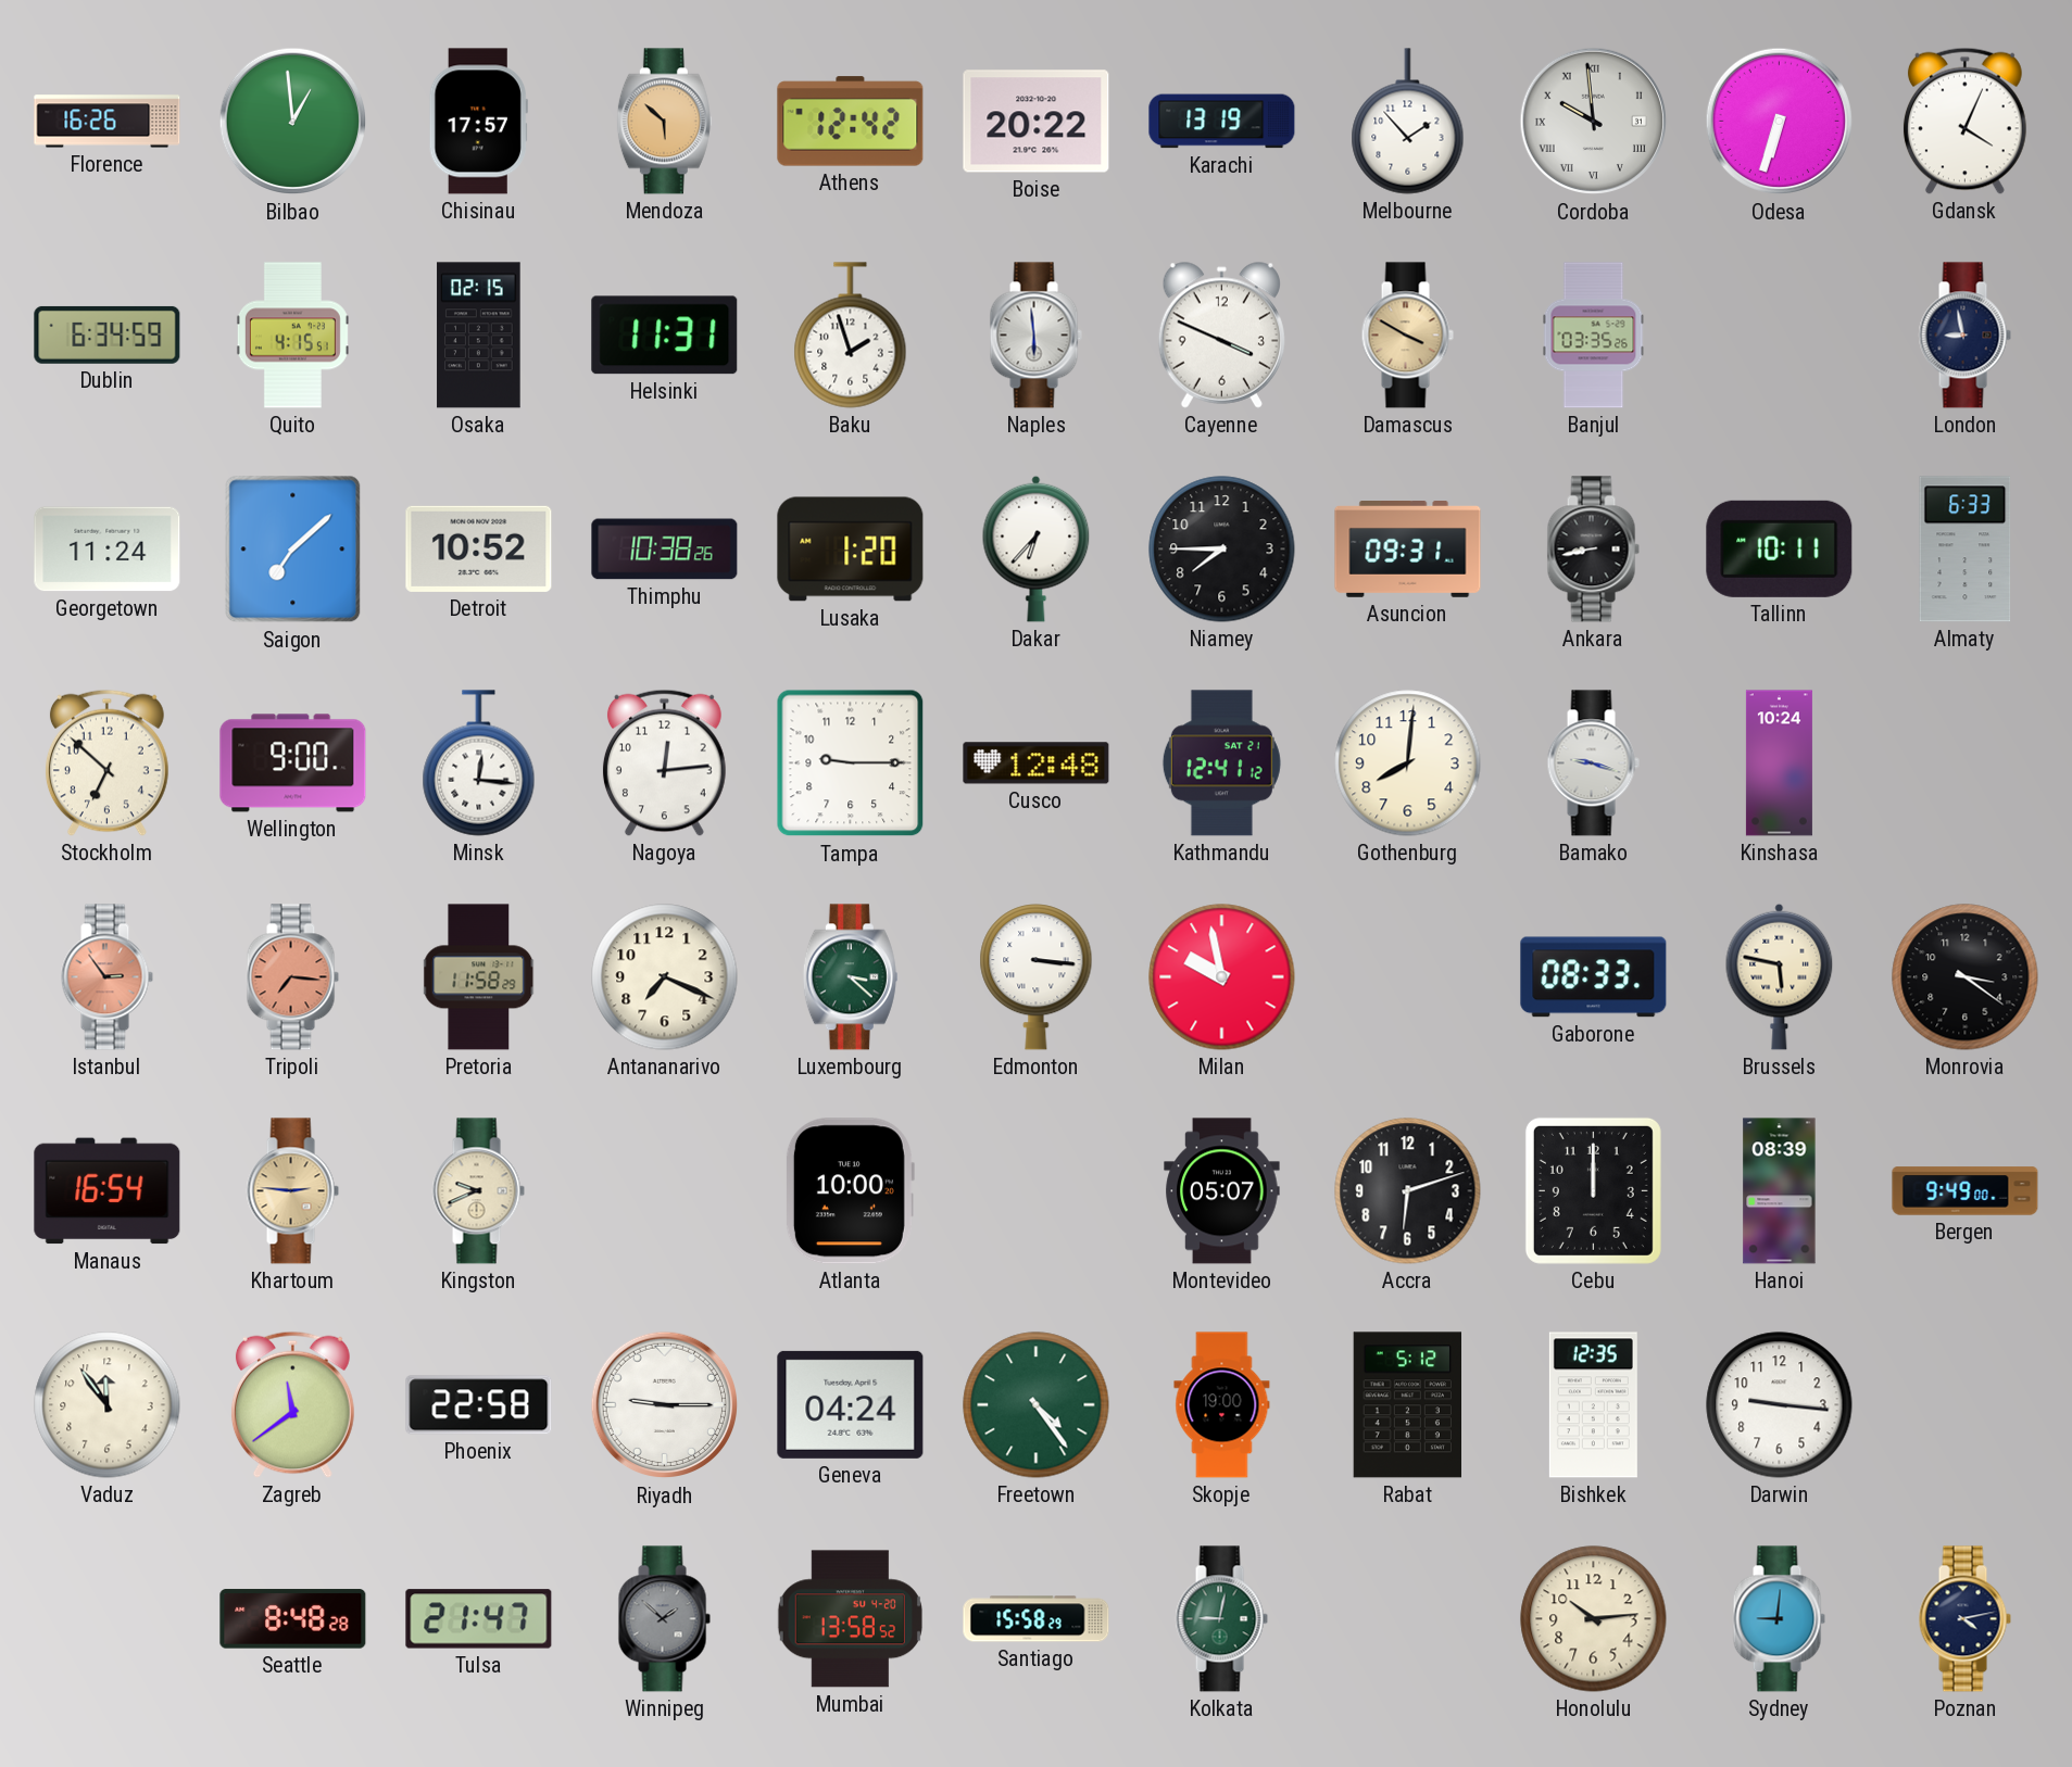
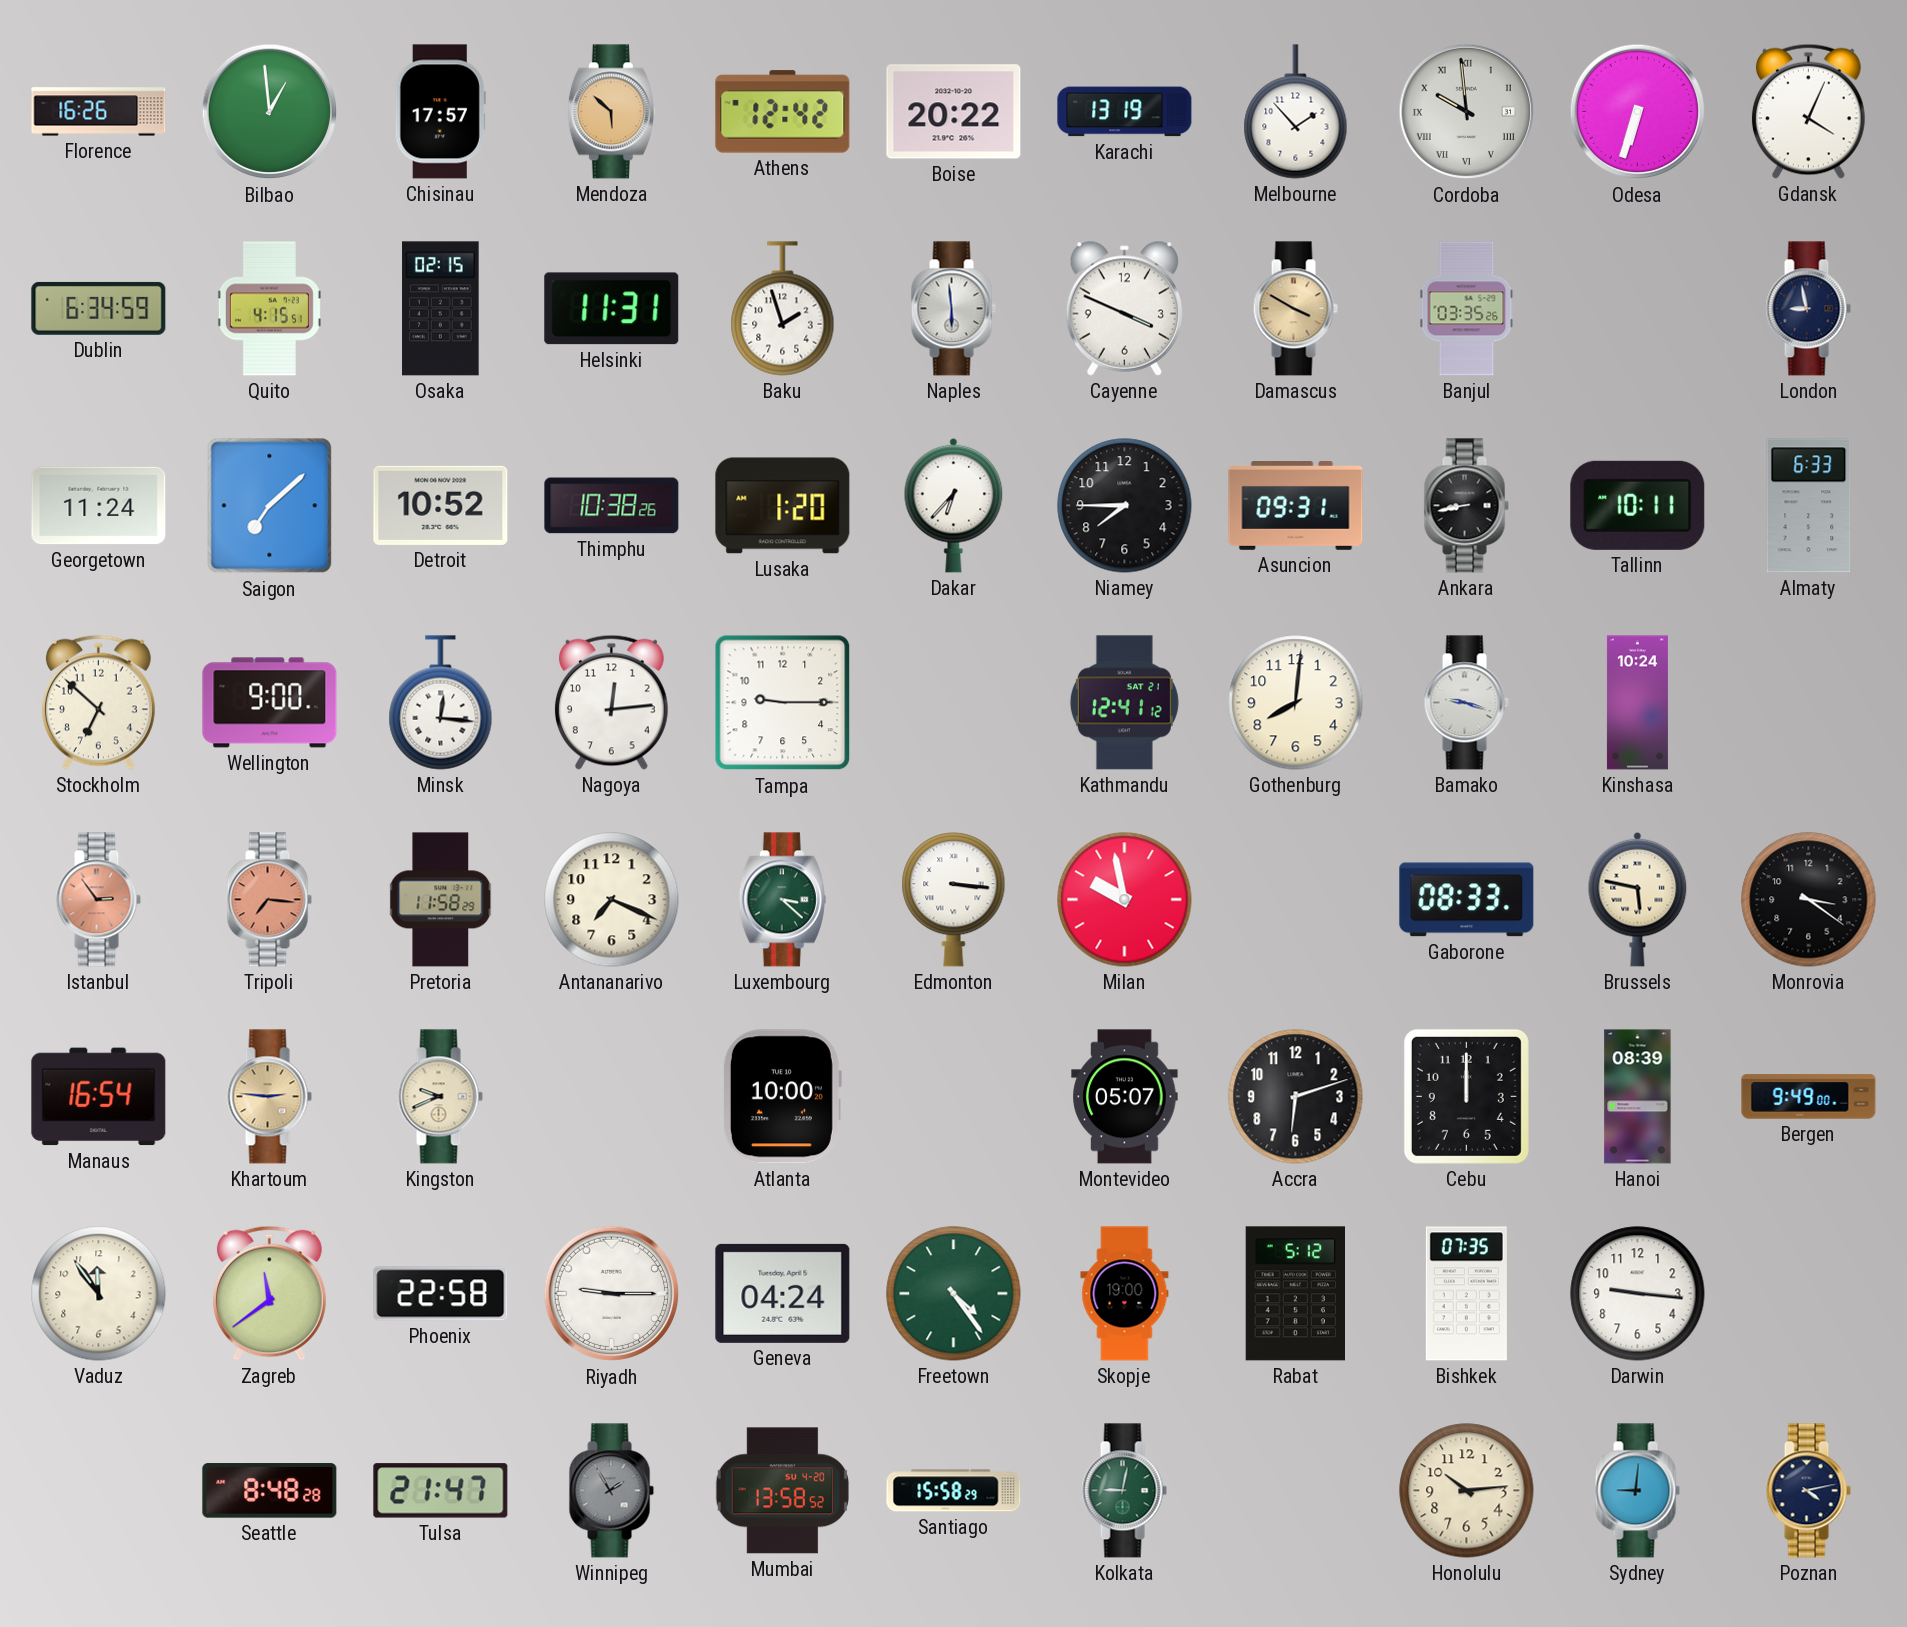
Cusco: 12:48 -> none (1037, 763)
Bishkek: 12:35 -> 07:35 (1466, 1294)
Winnipeg: 1:52 -> 1:55 (611, 1491)
